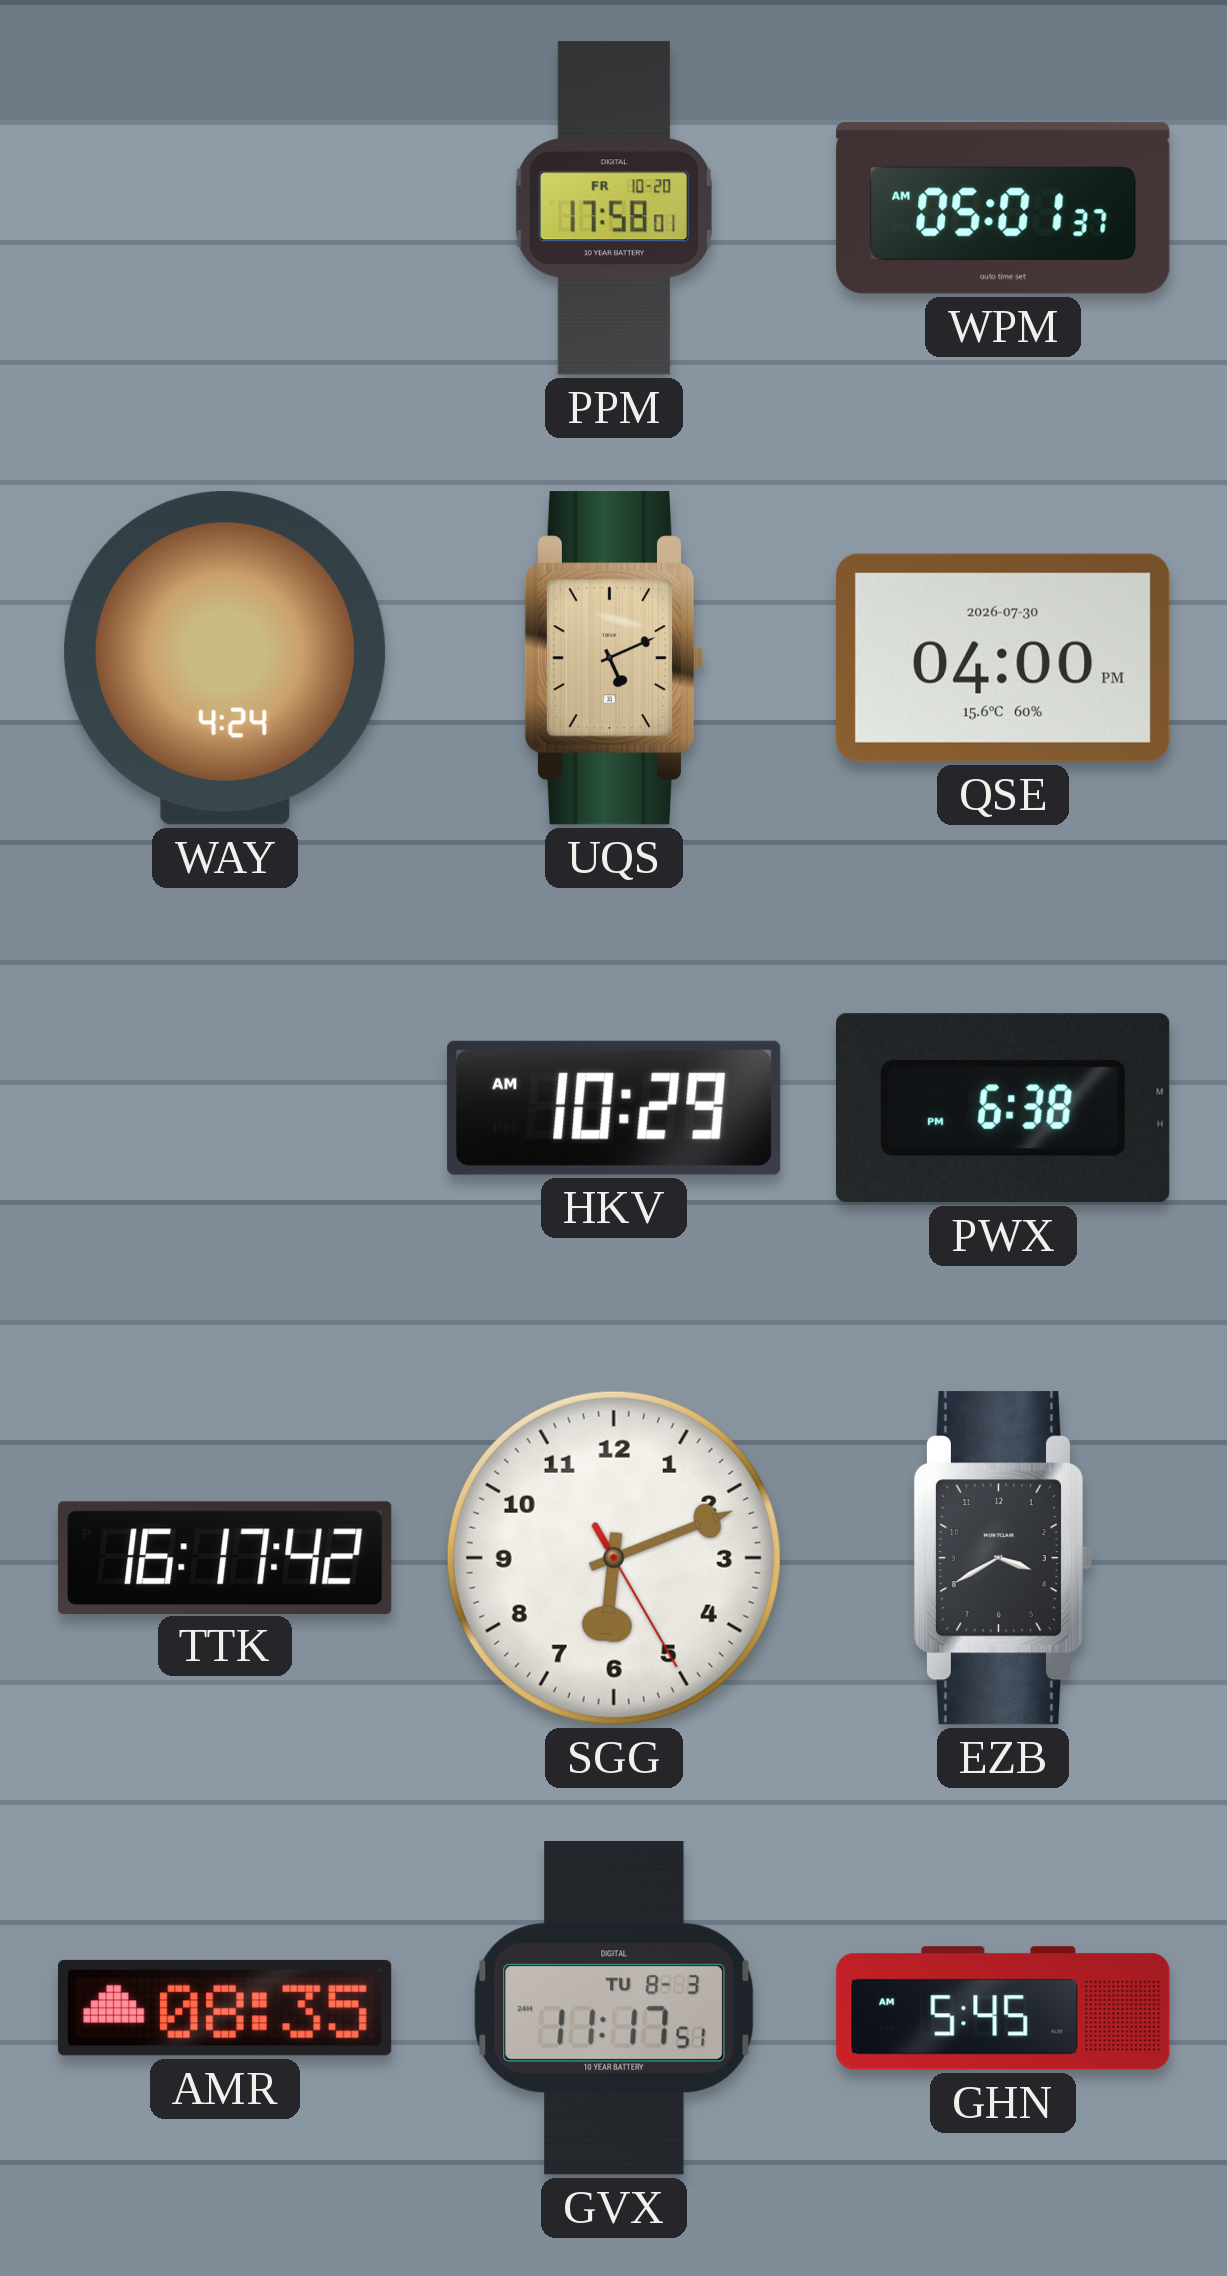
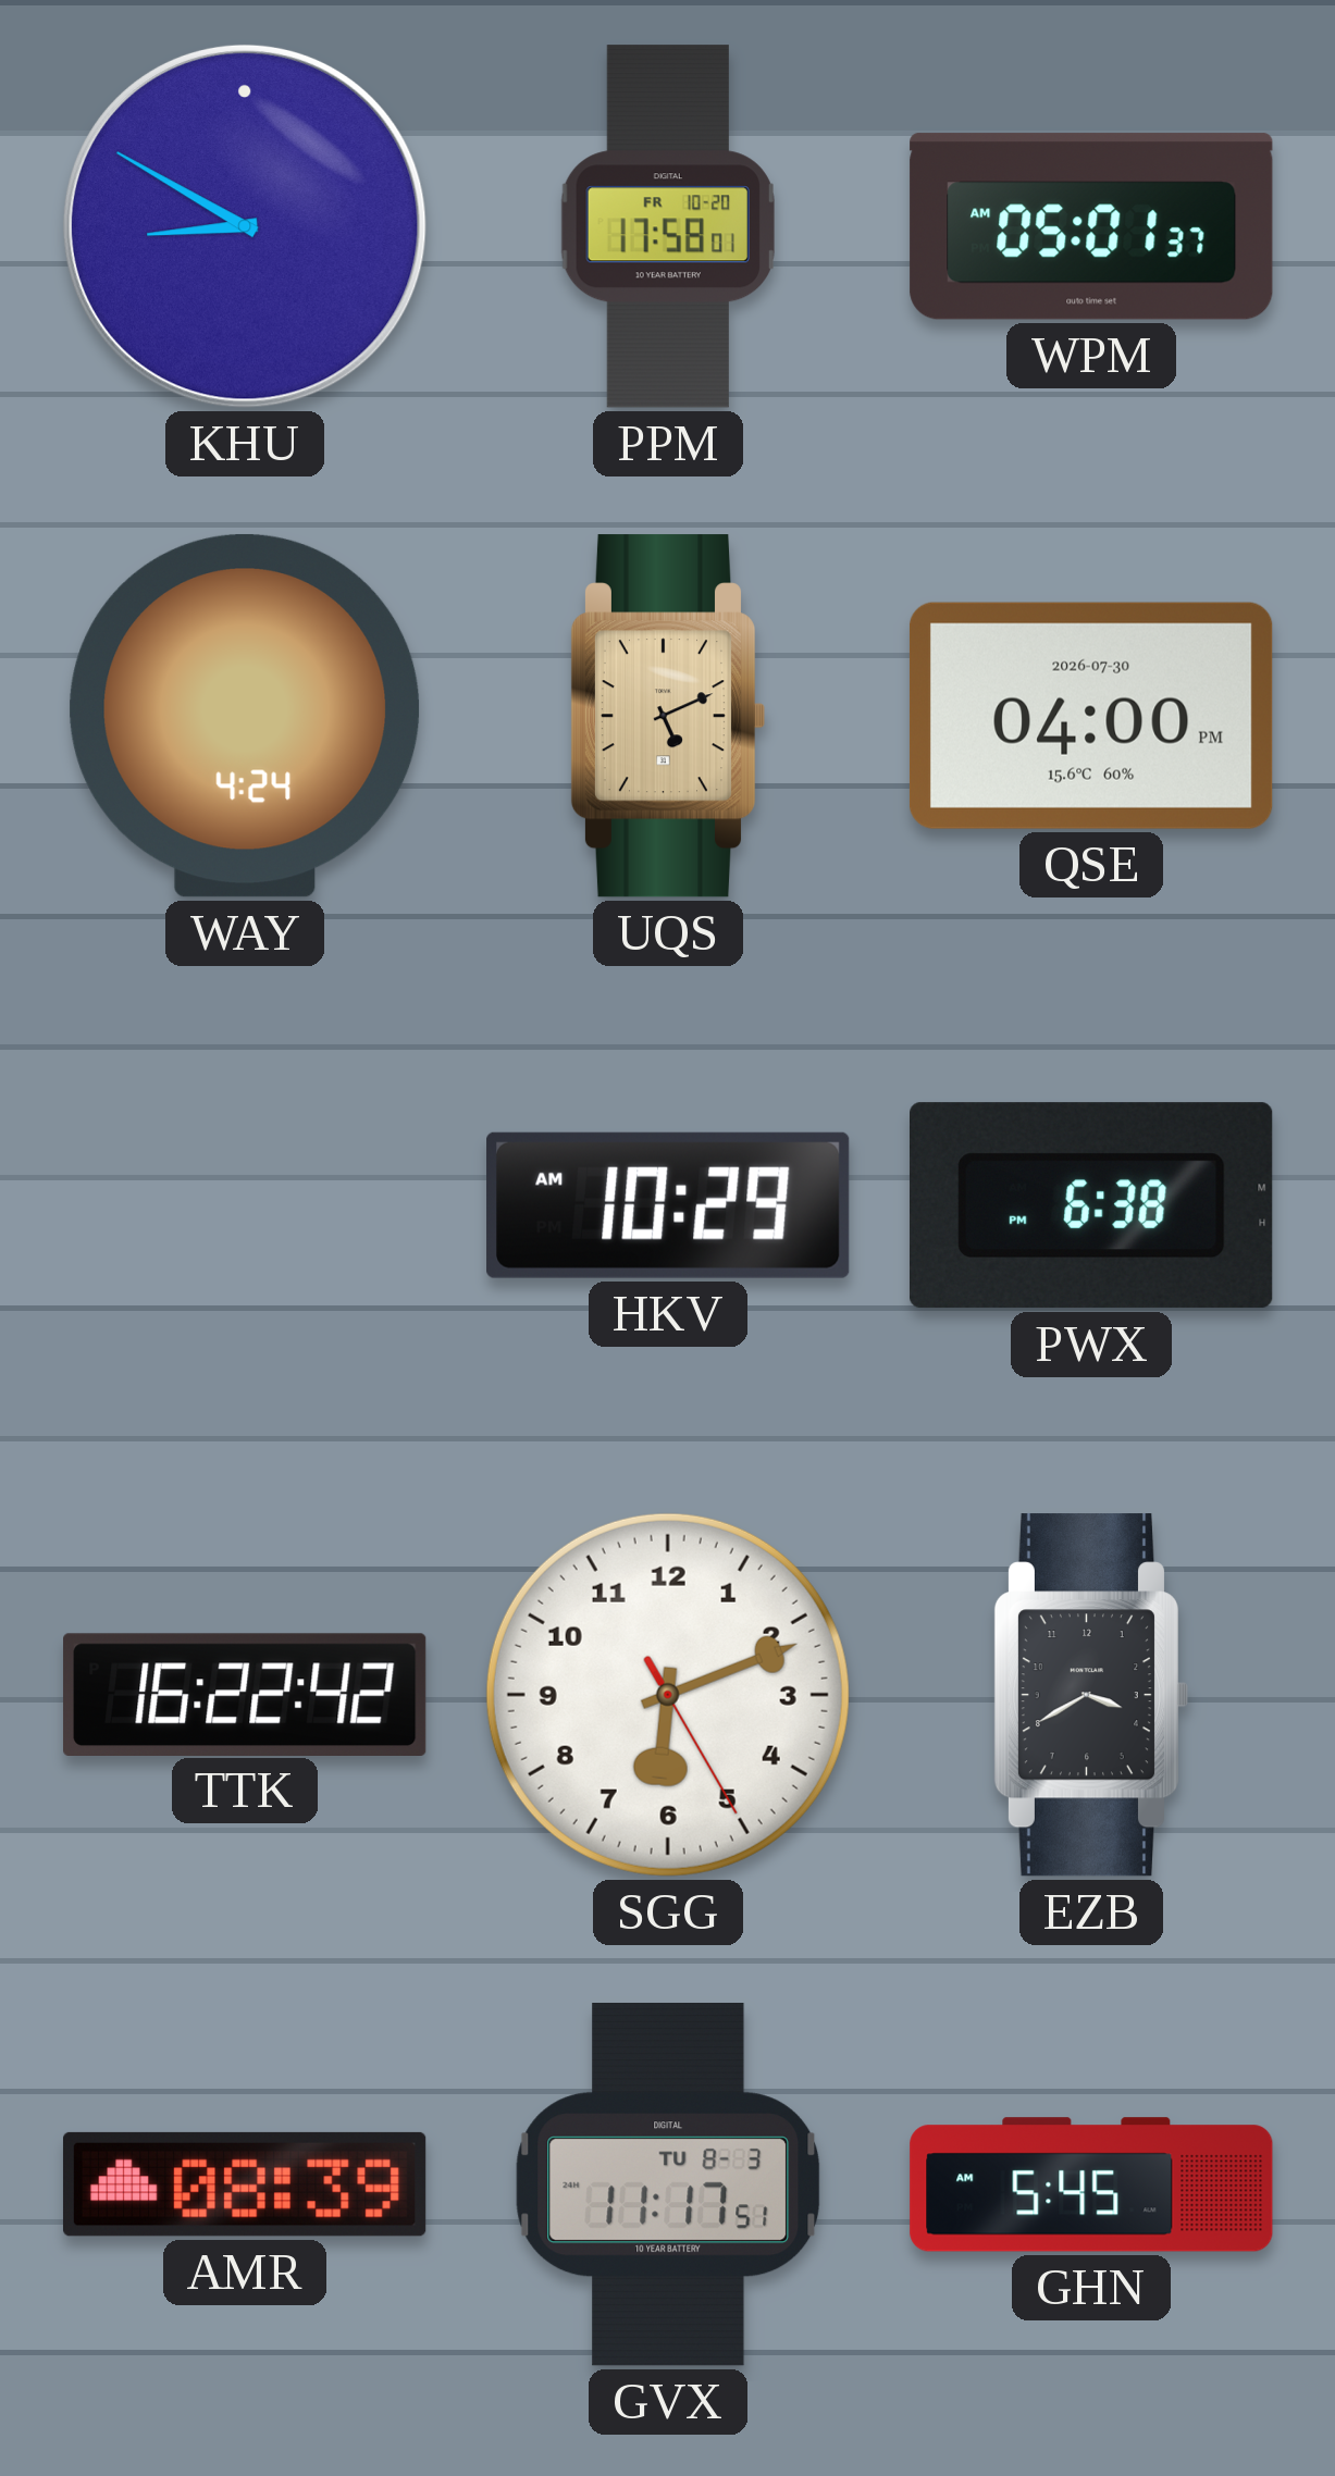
KHU: none -> 8:50 (245, 226)
TTK: 16:17 -> 16:22 (245, 1694)
AMR: 08:35 -> 08:39 (245, 2184)
